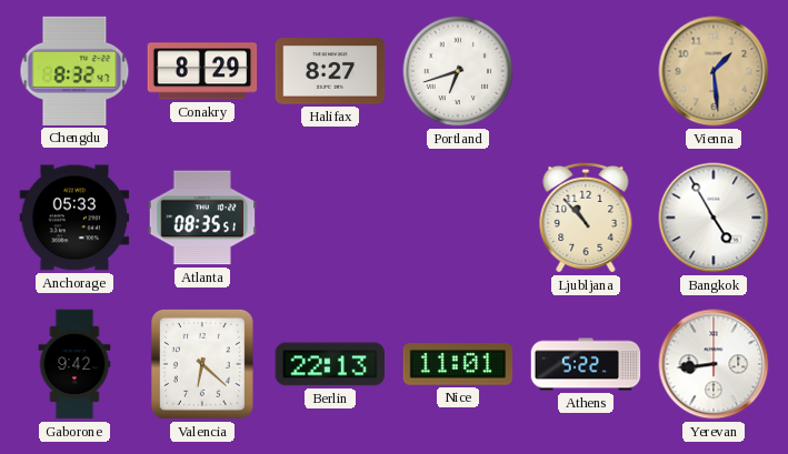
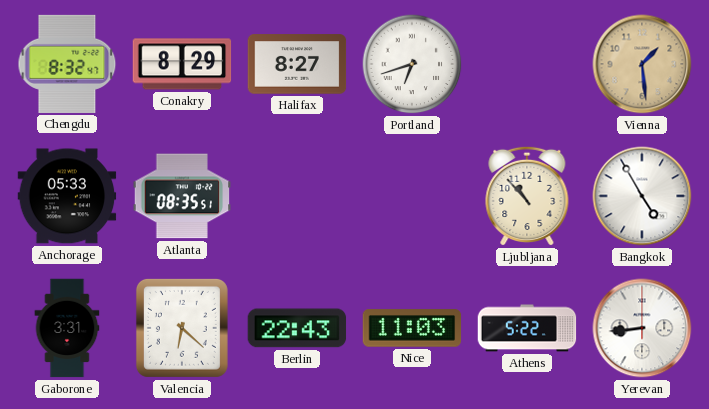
Gaborone: 9:42 -> 3:31 (67, 328)
Berlin: 22:13 -> 22:43 (297, 328)
Nice: 11:01 -> 11:03 (412, 328)
